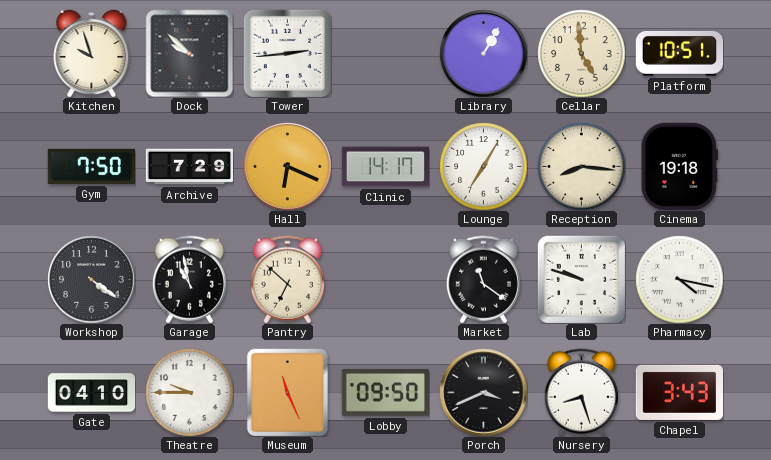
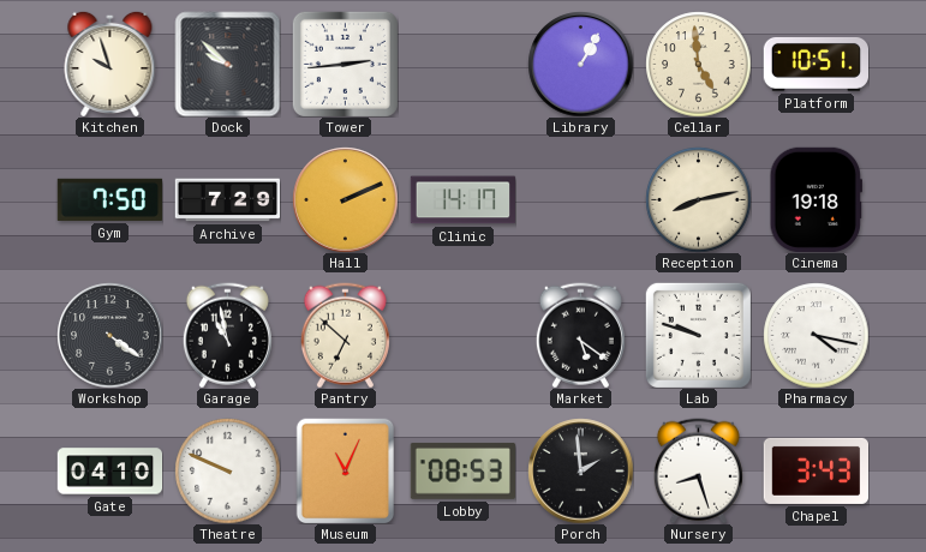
Hall: 6:19 -> 2:11 (345, 199)
Lounge: 7:05 -> none (483, 166)
Reception: 8:16 -> 8:13 (698, 199)
Market: 11:21 -> 5:21 (580, 335)
Theatre: 9:45 -> 9:49 (227, 470)
Museum: 11:26 -> 11:04 (346, 470)
Lobby: 09:50 -> 08:53 (462, 470)
Porch: 3:41 -> 1:59 (580, 470)
